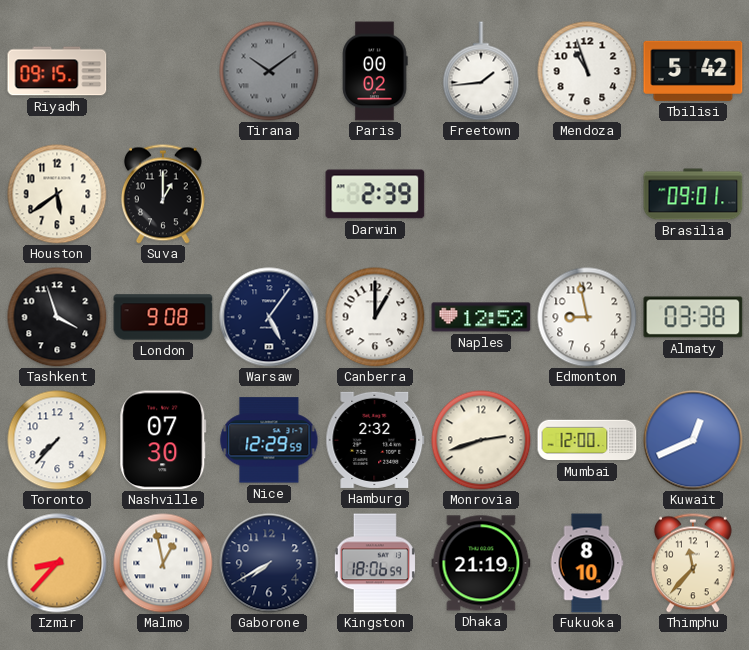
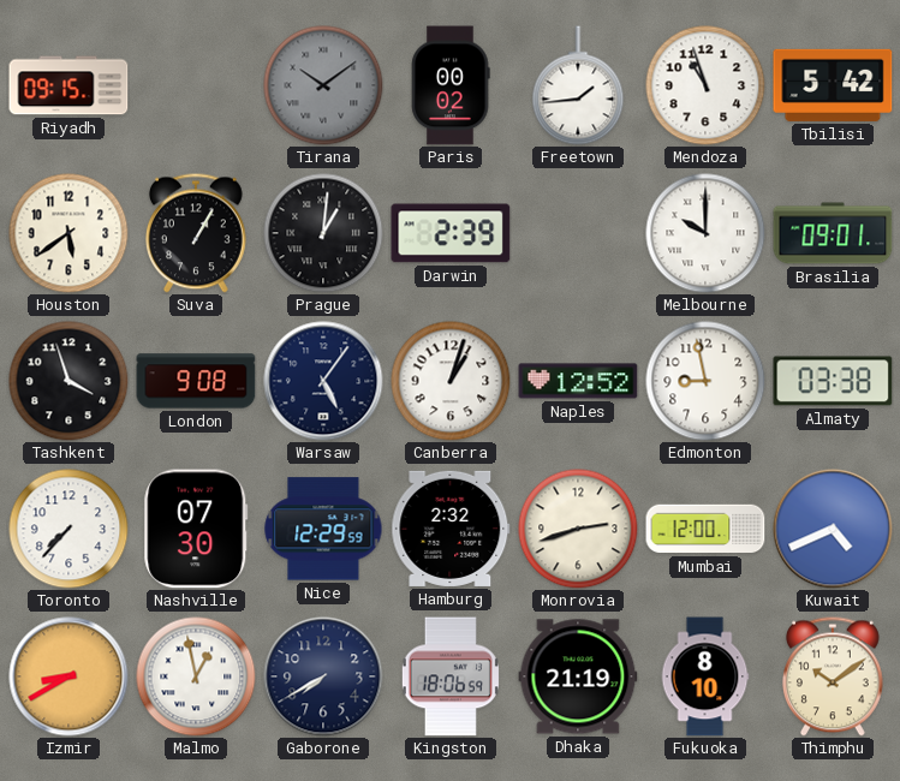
Suva: 1:00 -> 1:05 (196, 233)
Prague: none -> 1:01 (323, 233)
Melbourne: none -> 10:00 (705, 233)
Canberra: 1:00 -> 1:03 (451, 381)
Kuwait: 12:41 -> 4:41 (833, 529)
Izmir: 8:37 -> 8:40 (68, 676)
Thimphu: 11:37 -> 10:09 (833, 676)
